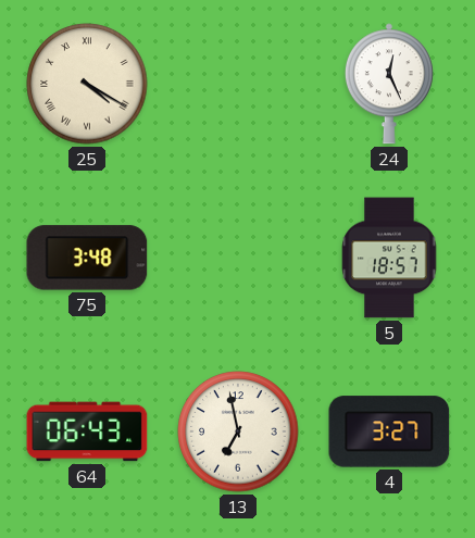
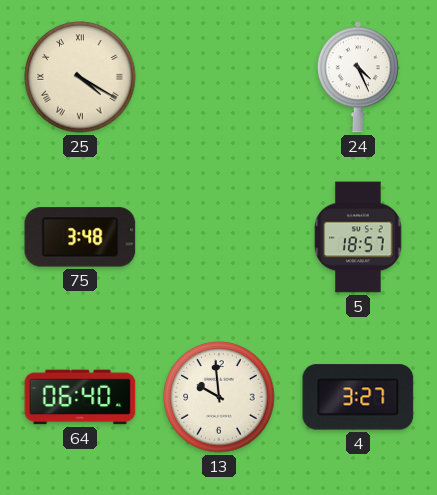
24: 12:26 -> 4:26 (358, 77)
64: 06:43 -> 06:40 (80, 397)
13: 6:58 -> 9:59 (219, 397)
